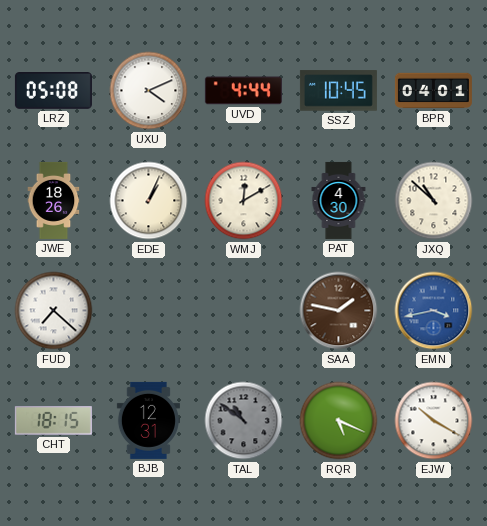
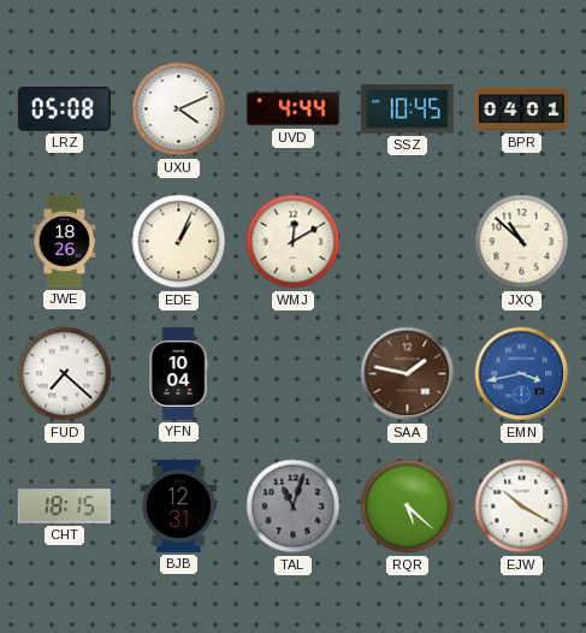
PAT: 4:30 -> none (339, 200)
YFN: none -> 10:04 (178, 373)
TAL: 10:51 -> 11:03 (294, 507)
RQR: 5:19 -> 5:22 (408, 507)
